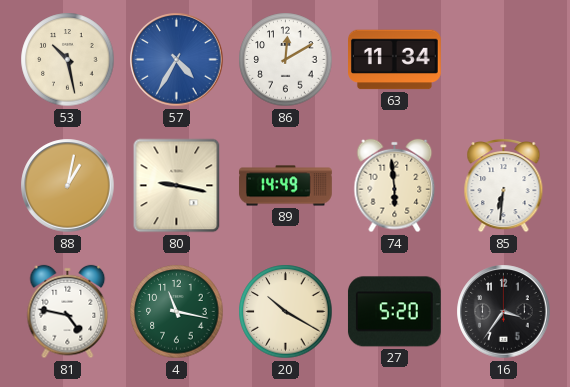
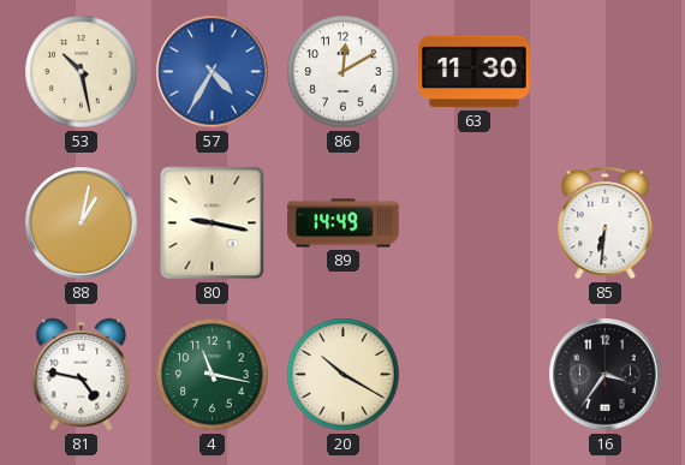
63: 11:34 -> 11:30 (475, 72)
74: 5:59 -> none (395, 186)
27: 5:20 -> none (394, 312)
